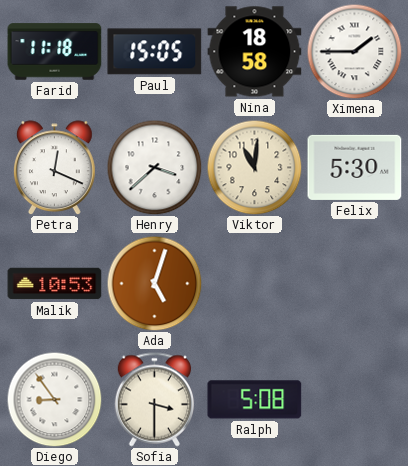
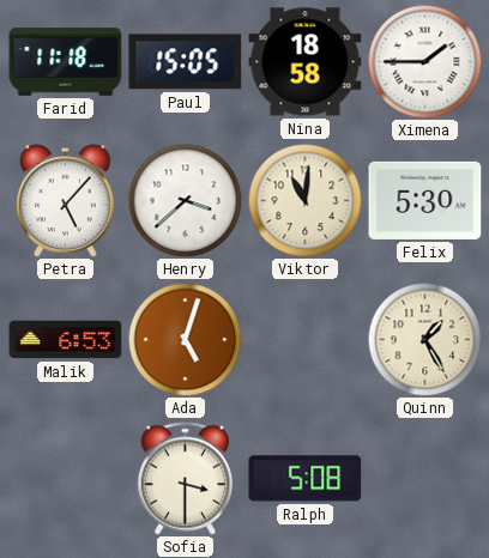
Petra: 12:19 -> 5:07 (65, 201)
Malik: 10:53 -> 6:53 (66, 340)
Quinn: none -> 1:25 (424, 339)
Diego: 8:54 -> none (54, 399)
